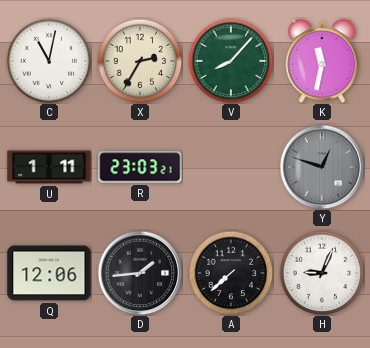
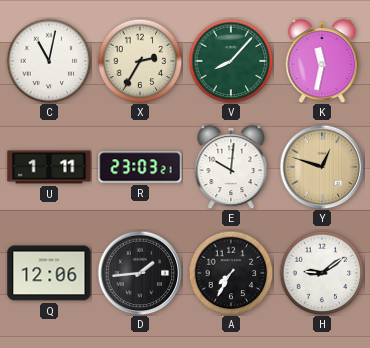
E: none -> 10:01 (231, 167)
Y dial: grey -> champagne (322, 167)
A: 7:38 -> 7:35 (231, 273)
H: 9:04 -> 9:09 (322, 273)
